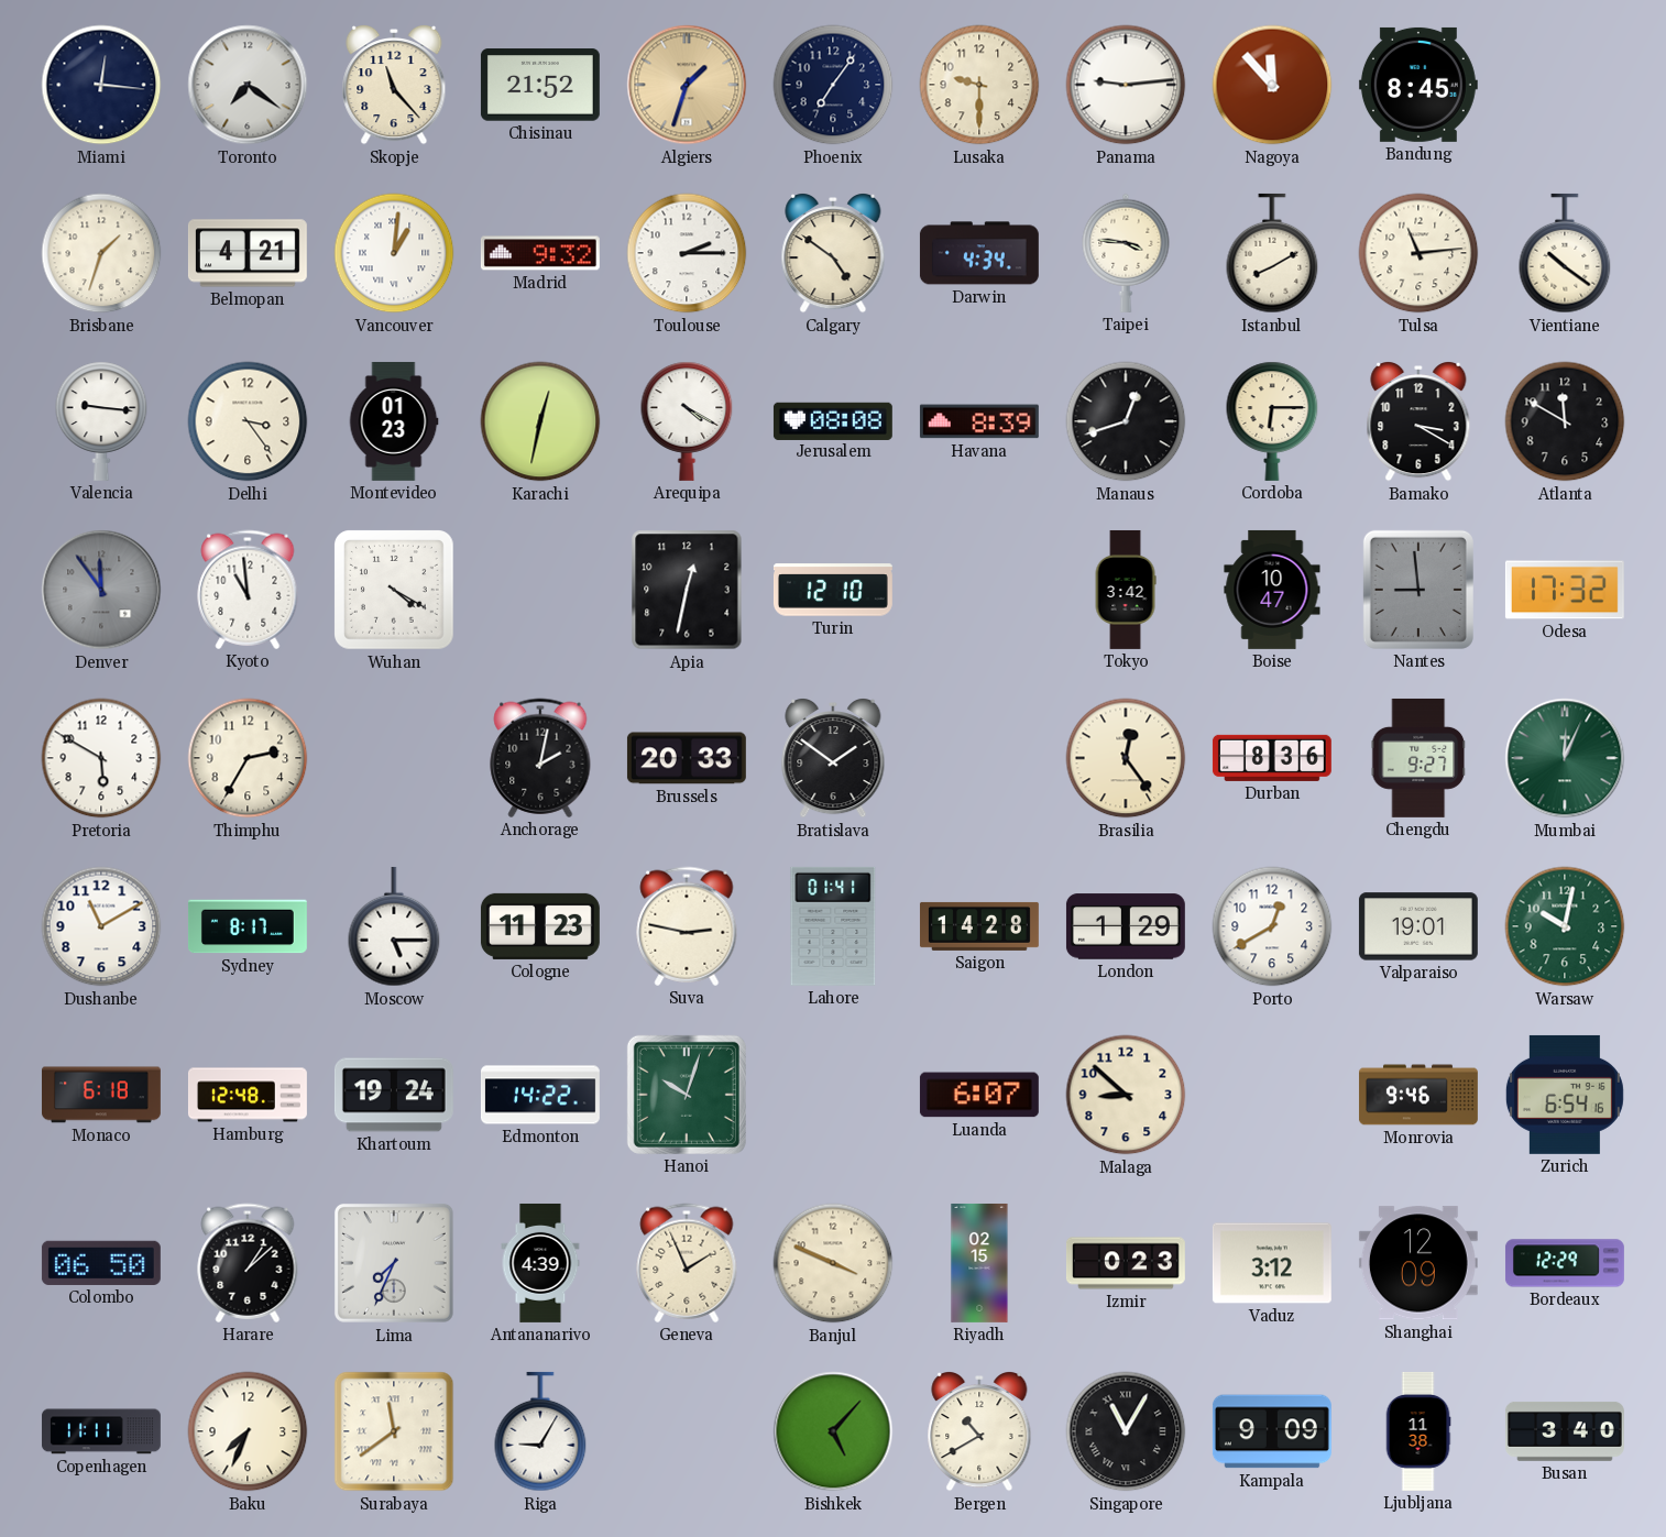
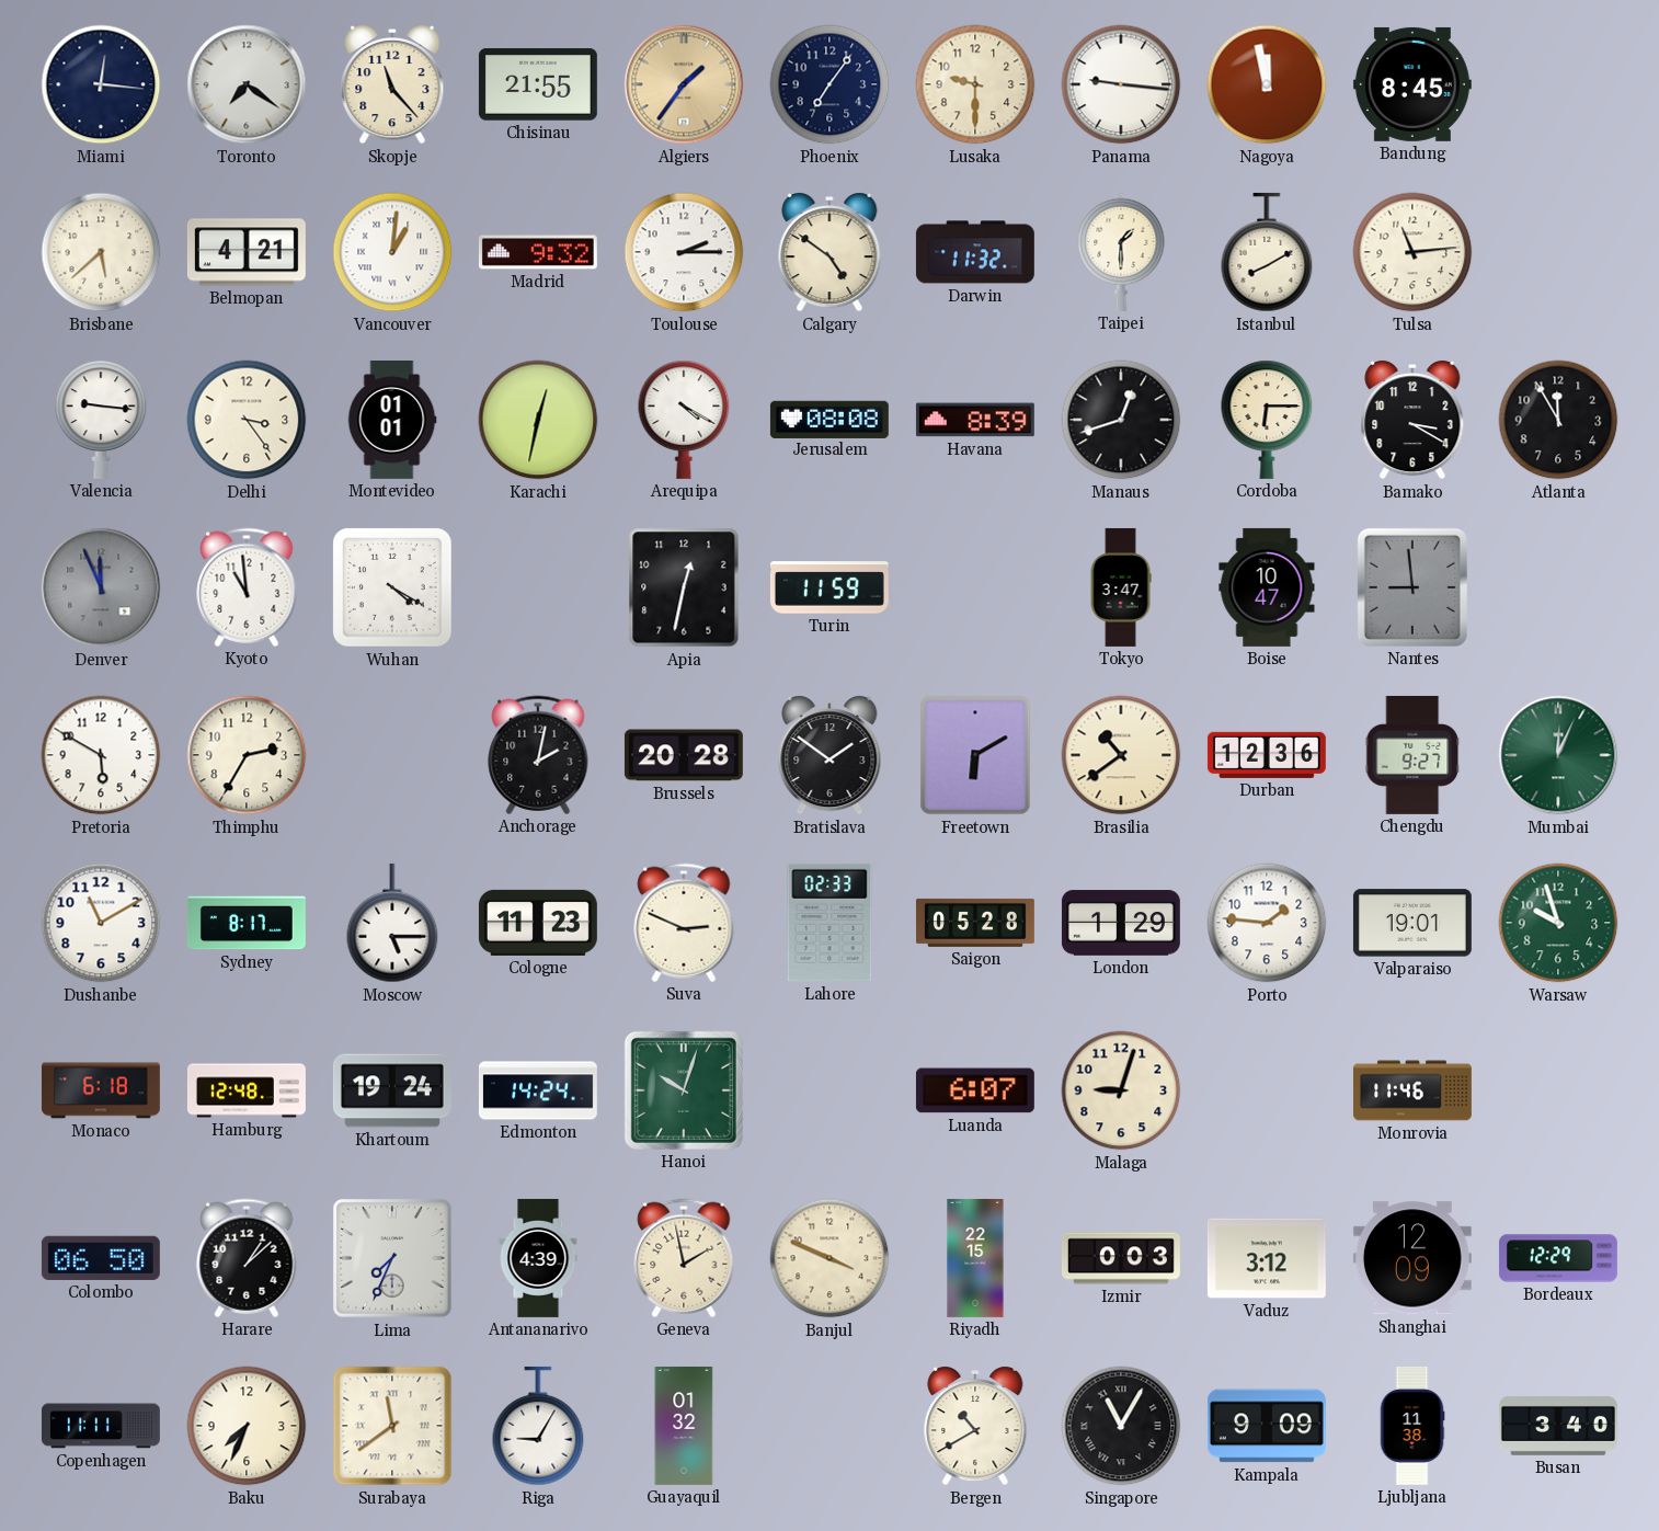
Chisinau: 21:52 -> 21:55 (538, 84)
Algiers: 1:33 -> 1:36 (684, 84)
Panama: 9:14 -> 9:16 (1121, 84)
Nagoya: 11:53 -> 11:58 (1267, 84)
Brisbane: 1:33 -> 5:38 (101, 252)
Darwin: 4:34 -> 11:32 (975, 252)
Taipei: 3:46 -> 1:30 (1121, 252)
Vientiane: 10:21 -> none (1565, 253)
Montevideo: 01:23 -> 01:01 (392, 420)
Atlanta: 11:50 -> 11:55 (1558, 420)
Denver: 11:54 -> 11:56 (101, 587)
Turin: 12:10 -> 11:59 (829, 587)
Tokyo: 3:42 -> 3:47 (1121, 587)
Odesa: 17:32 -> none (1565, 590)
Brussels: 20:33 -> 20:28 (684, 755)
Freetown: none -> 6:10 (975, 755)
Brasilia: 12:24 -> 10:39 (1121, 755)
Durban: 8:36 -> 12:36 (1267, 755)
Suva: 2:47 -> 2:49 (684, 923)
Lahore: 01:41 -> 02:33 (829, 923)
Saigon: 14:28 -> 05:28 (975, 923)
Porto: 12:40 -> 1:46 (1267, 923)
Warsaw: 10:02 -> 9:57 (1558, 923)
Edmonton: 14:22 -> 14:24 (538, 1090)
Malaga: 8:52 -> 9:03 (1121, 1090)
Monrovia: 9:46 -> 11:46 (1412, 1090)
Zurich: 6:54 -> none (1565, 1095)
Geneva: 1:56 -> 1:58 (684, 1258)
Riyadh: 02:15 -> 22:15 (975, 1258)
Izmir: 0:23 -> 0:03 (1121, 1258)
Guayaquil: none -> 01:32 (684, 1426)
Bishkek: 5:07 -> none (833, 1431)
